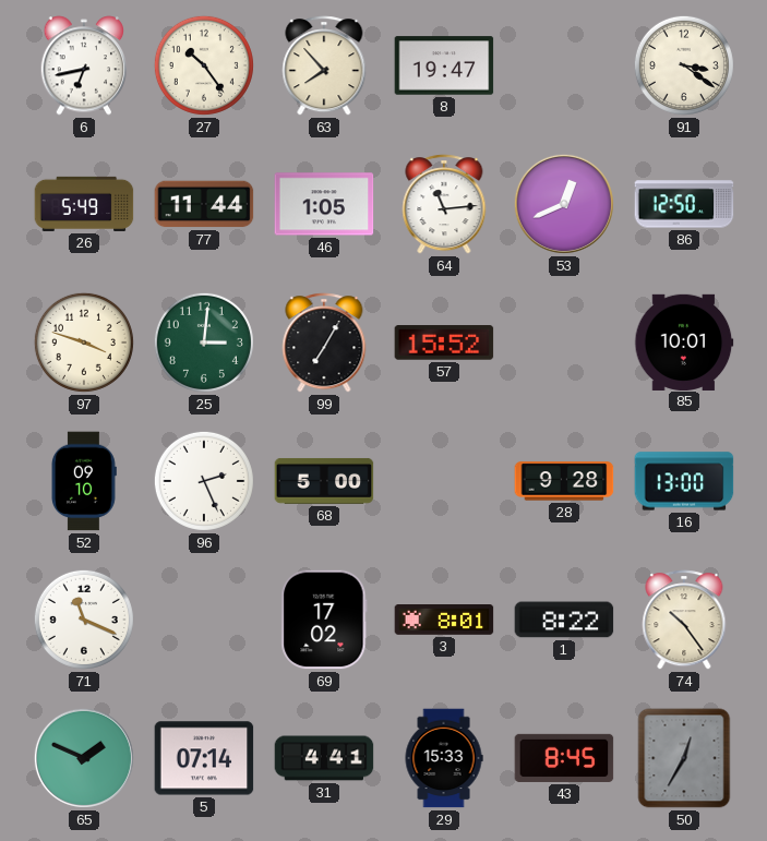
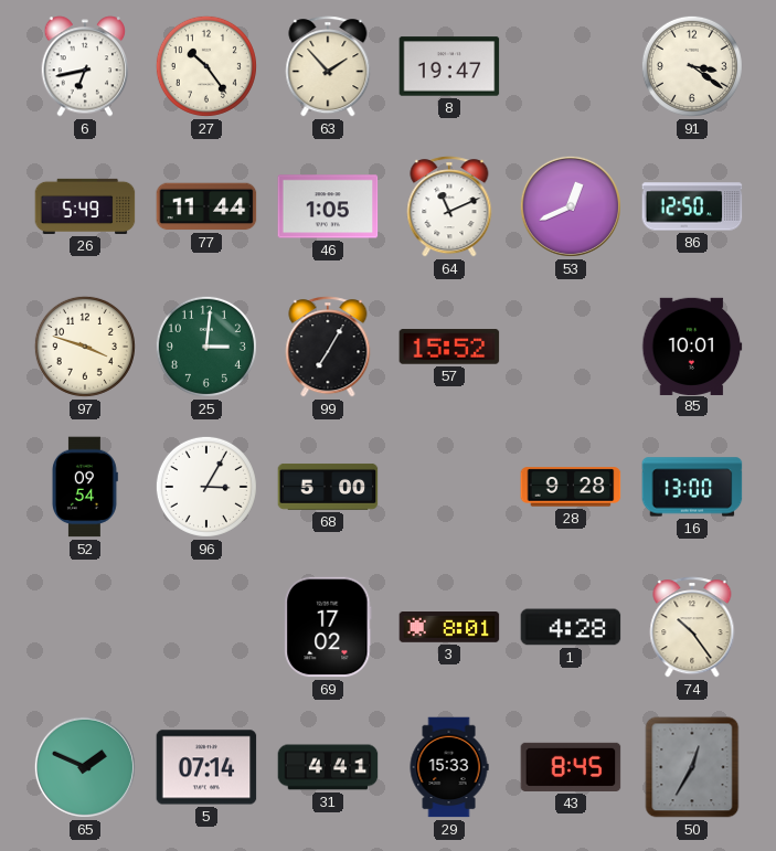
63: 7:53 -> 1:53 (328, 66)
64: 11:14 -> 11:11 (449, 206)
52: 09:10 -> 09:54 (84, 487)
96: 2:26 -> 3:05 (206, 487)
71: 11:19 -> none (84, 620)
1: 8:22 -> 4:28 (571, 627)
